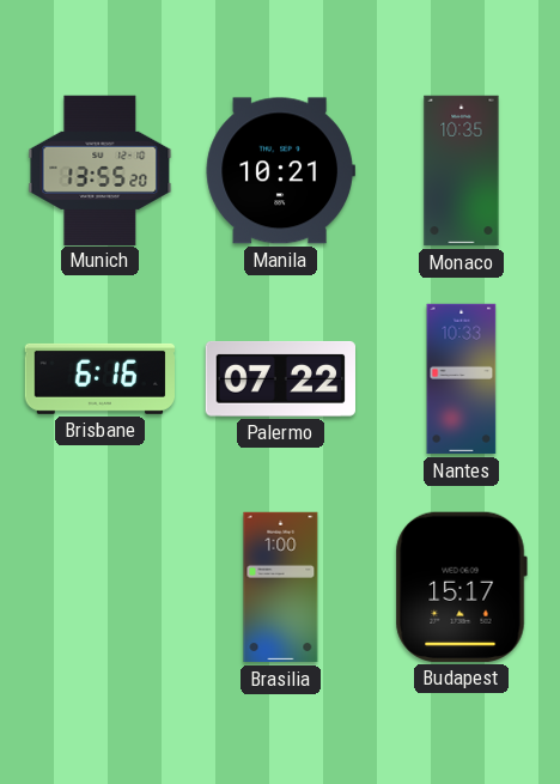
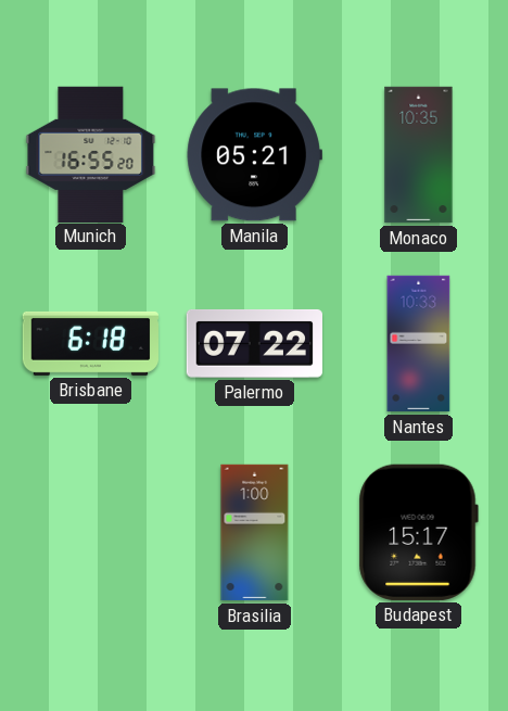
Munich: 13:55 -> 16:55 (91, 154)
Manila: 10:21 -> 05:21 (254, 155)
Brisbane: 6:16 -> 6:18 (90, 343)
